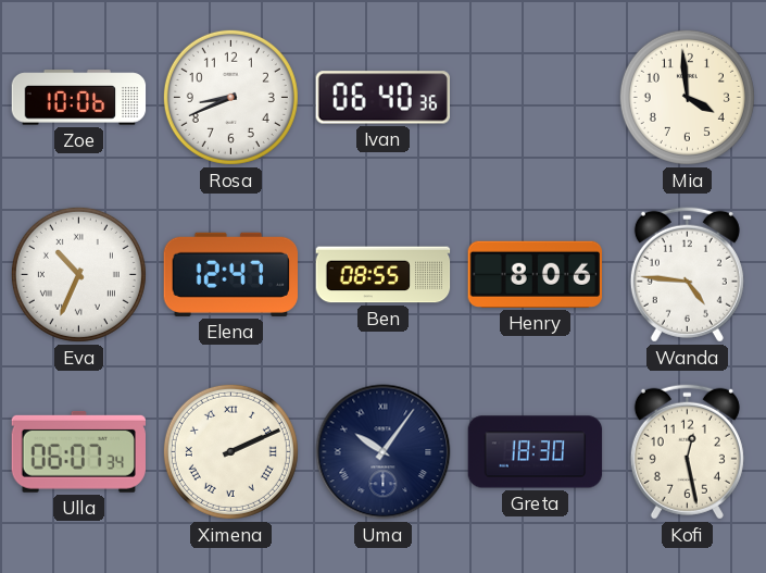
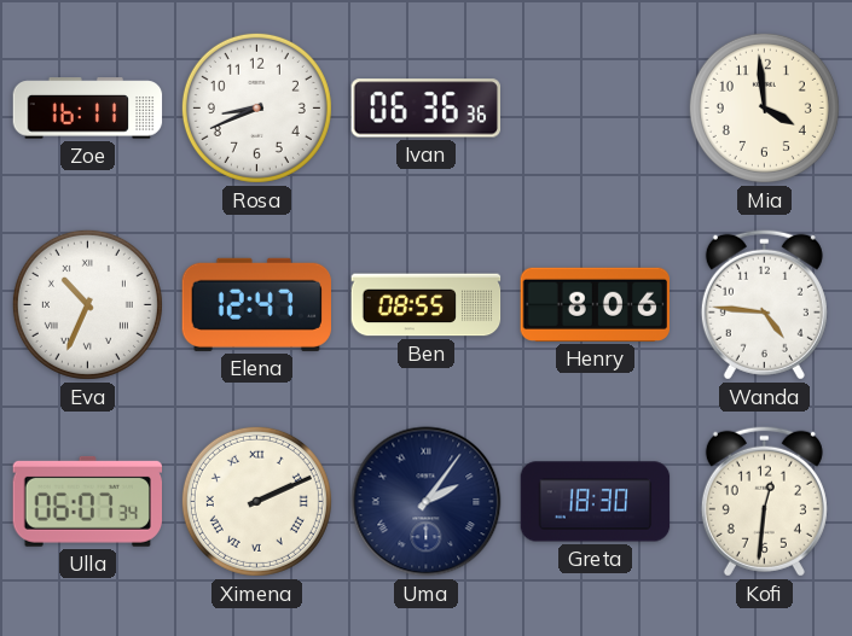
Zoe: 10:06 -> 16:11 (88, 109)
Ivan: 06:40 -> 06:36 (425, 109)
Uma: 10:06 -> 2:06 (427, 502)
Kofi: 12:28 -> 12:31 (764, 501)
